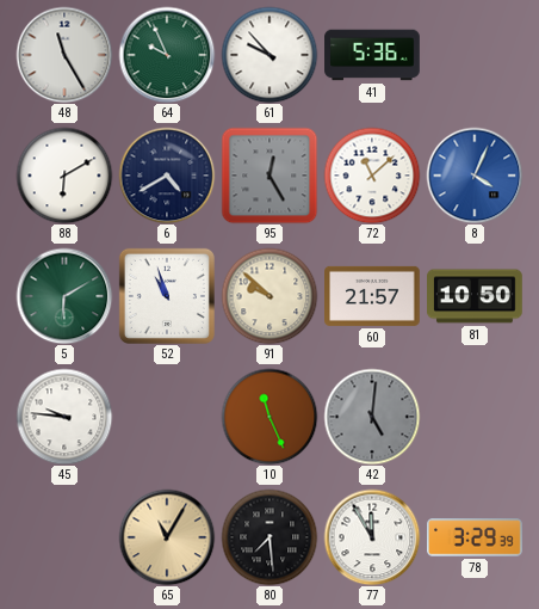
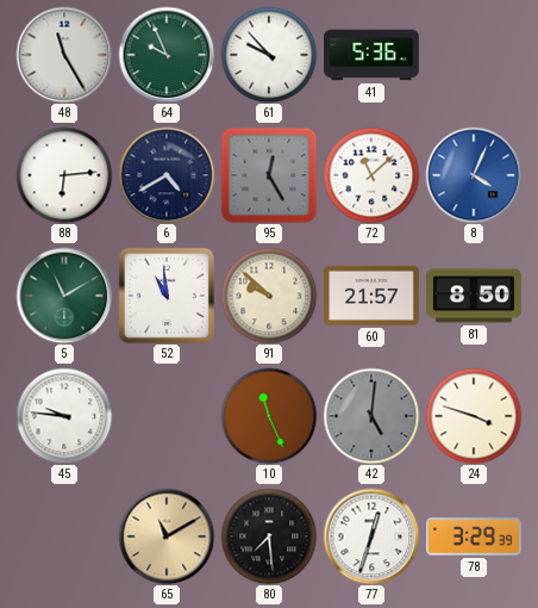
88: 6:10 -> 6:14 (64, 175)
5: 6:10 -> 11:10 (64, 296)
52: 10:57 -> 10:59 (167, 296)
81: 10:50 -> 8:50 (474, 296)
24: none -> 3:48 (474, 416)
65: 11:05 -> 11:10 (167, 536)
77: 11:55 -> 12:33 (371, 536)
